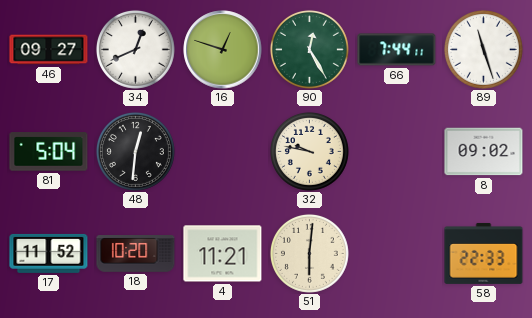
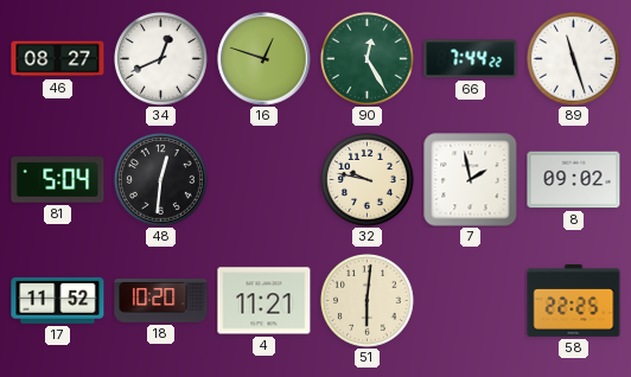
46: 09:27 -> 08:27 (58, 59)
66: 7:44:11 -> 7:44:22 (471, 59)
7: none -> 1:58 (471, 180)
58: 22:33 -> 22:25 (574, 300)
